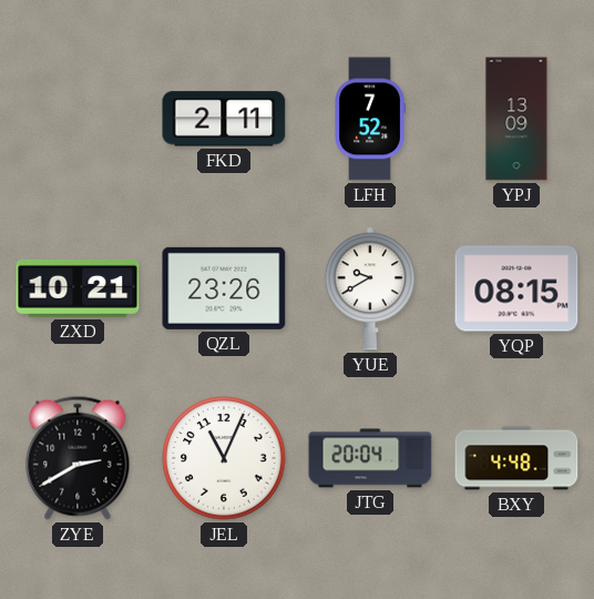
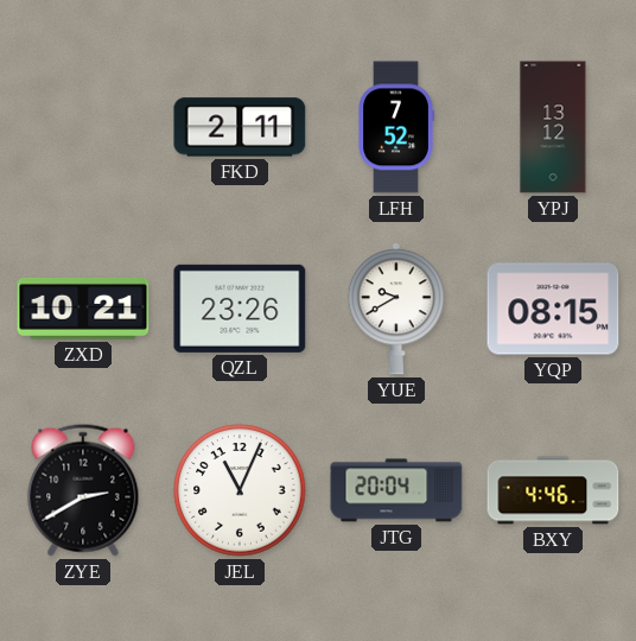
YPJ: 13:09 -> 13:12 (553, 127)
BXY: 4:48 -> 4:46 (553, 490)
